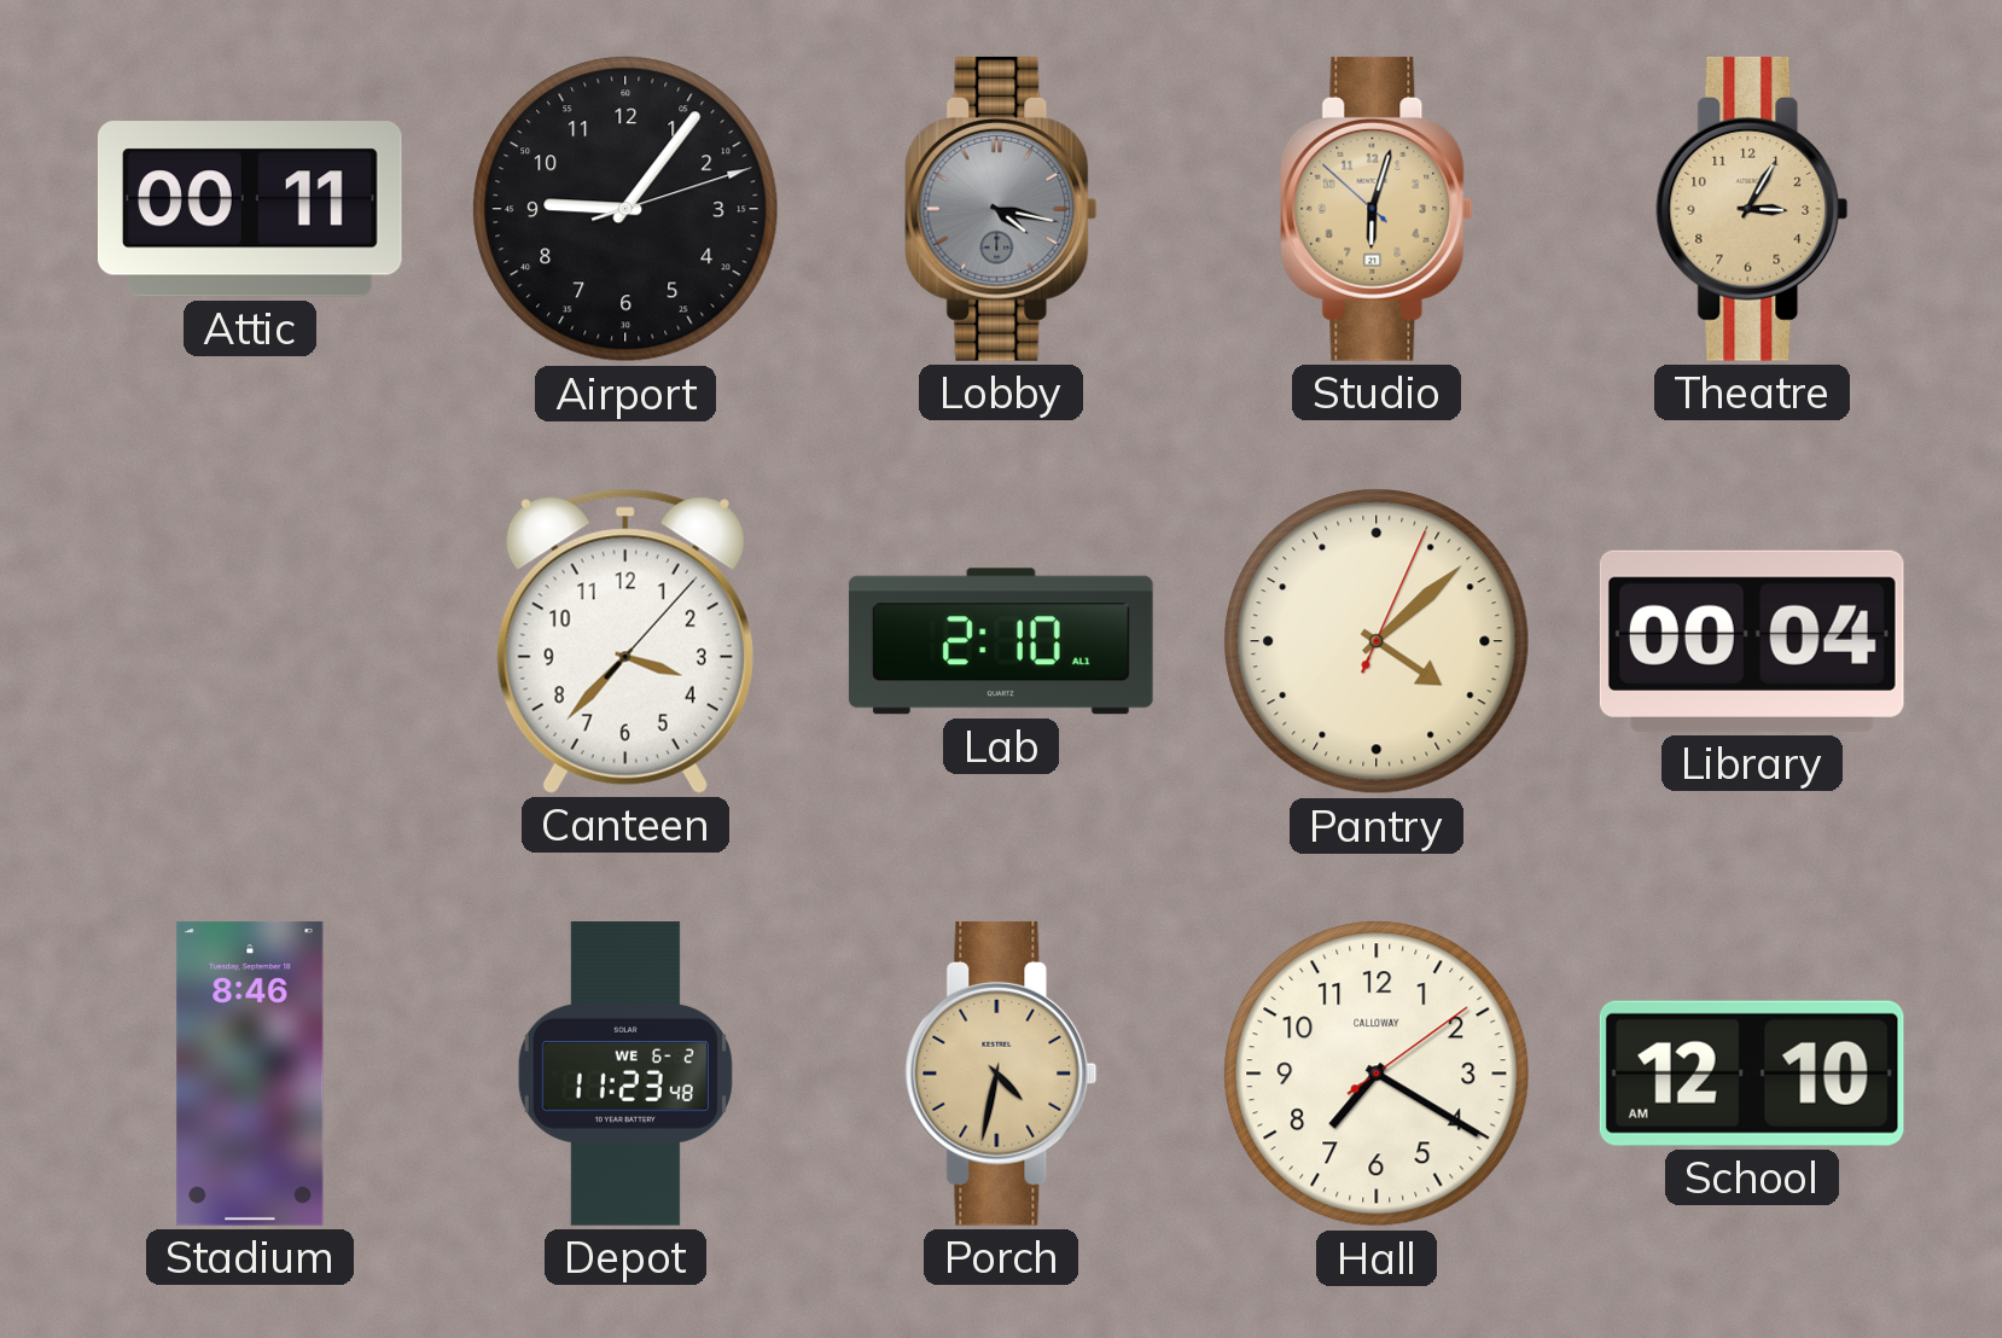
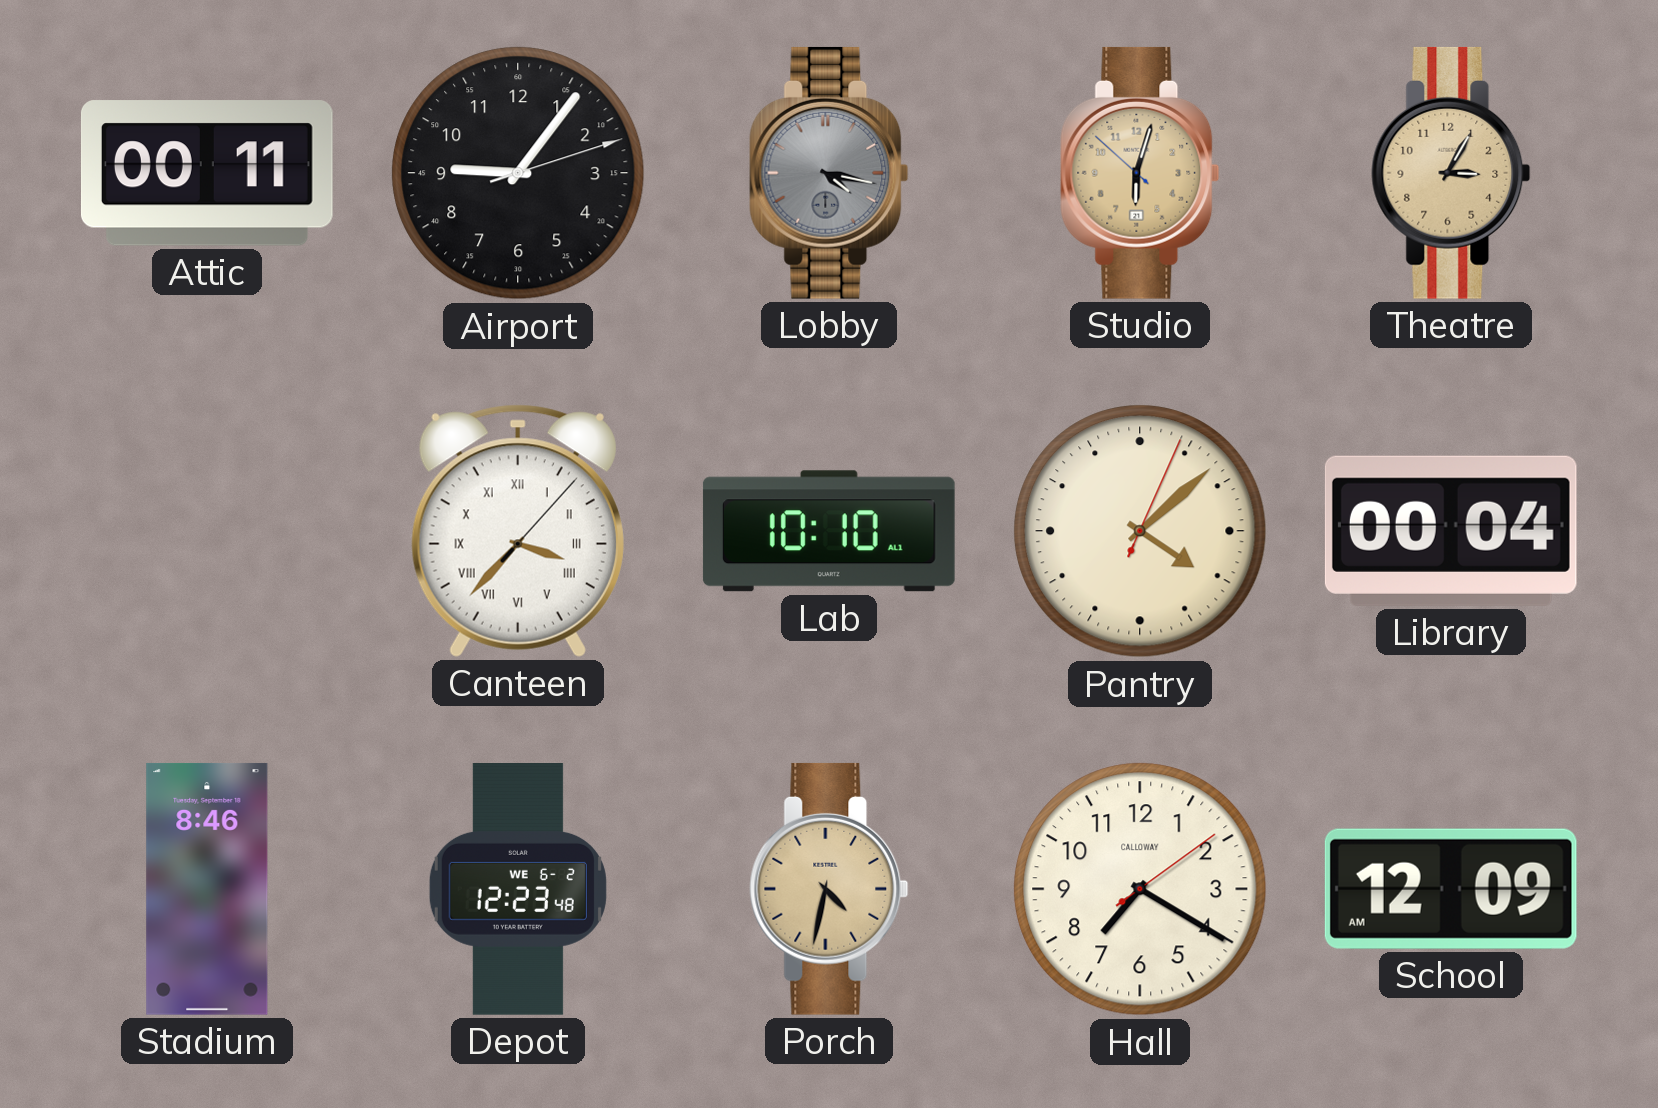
Canteen numerals: Arabic -> Roman (518, 531)
Lab: 2:10 -> 10:10 (829, 531)
Depot: 11:23 -> 12:23 (518, 890)
School: 12:10 -> 12:09 (1451, 889)
